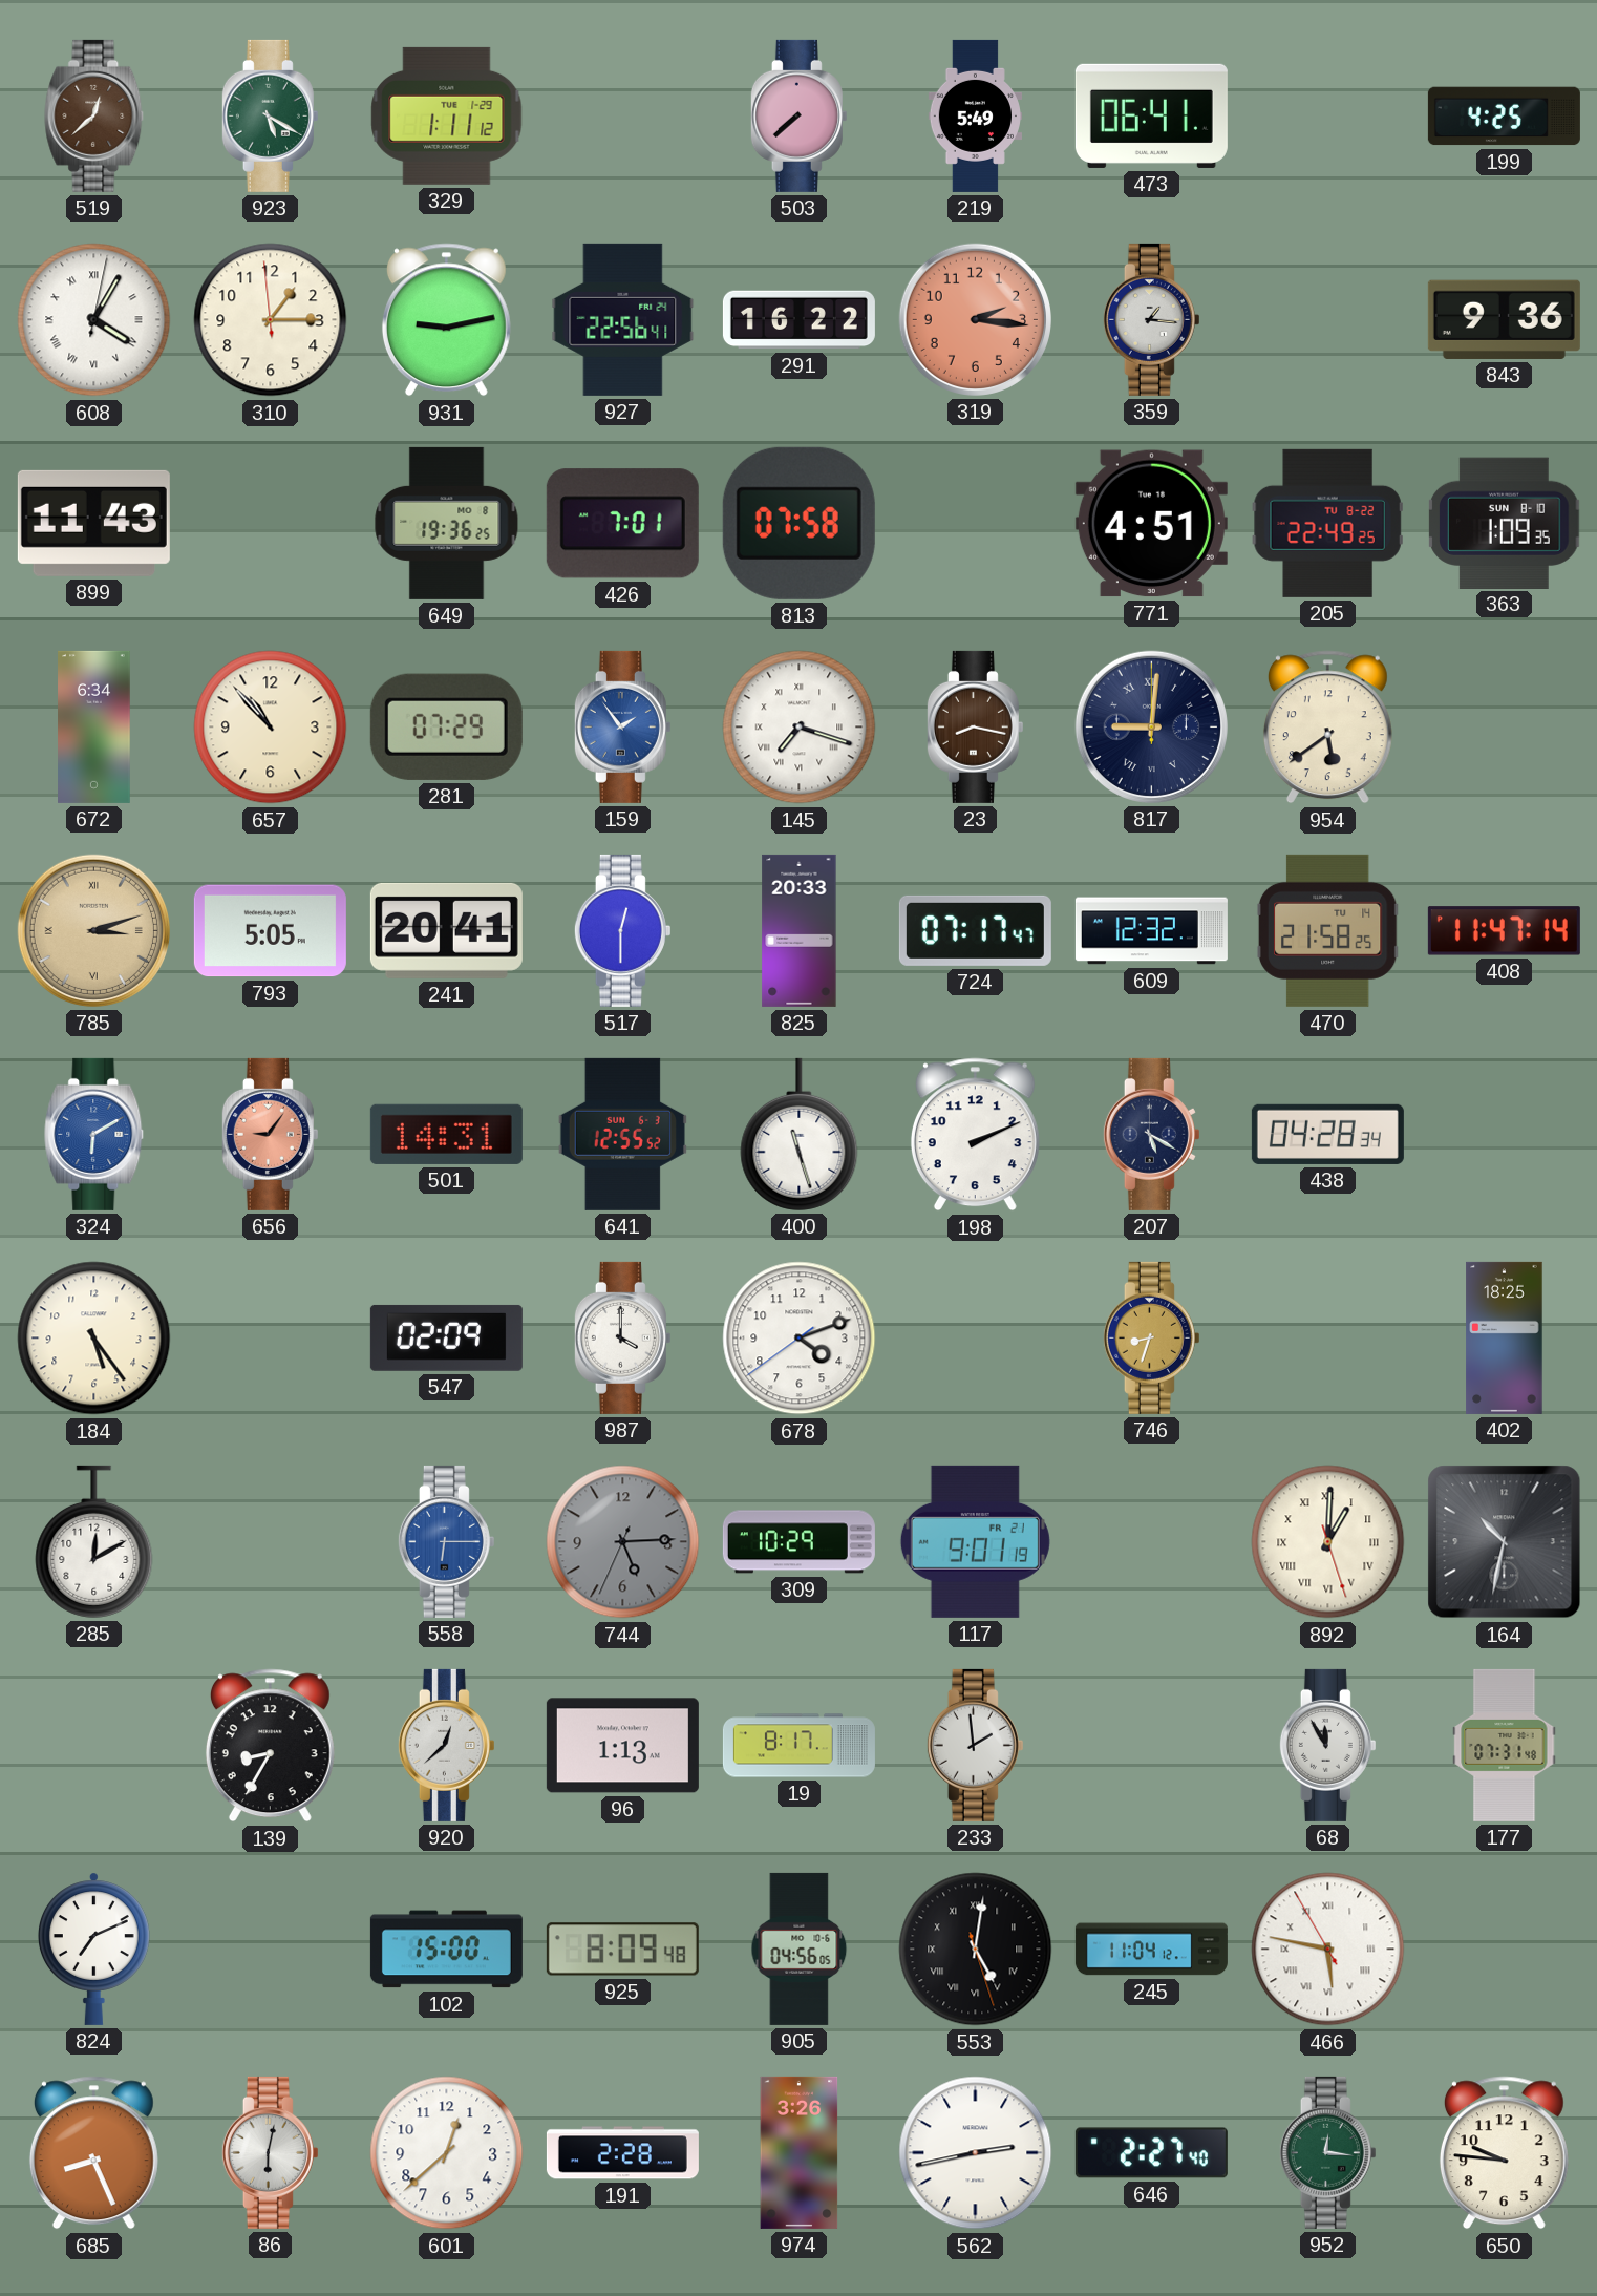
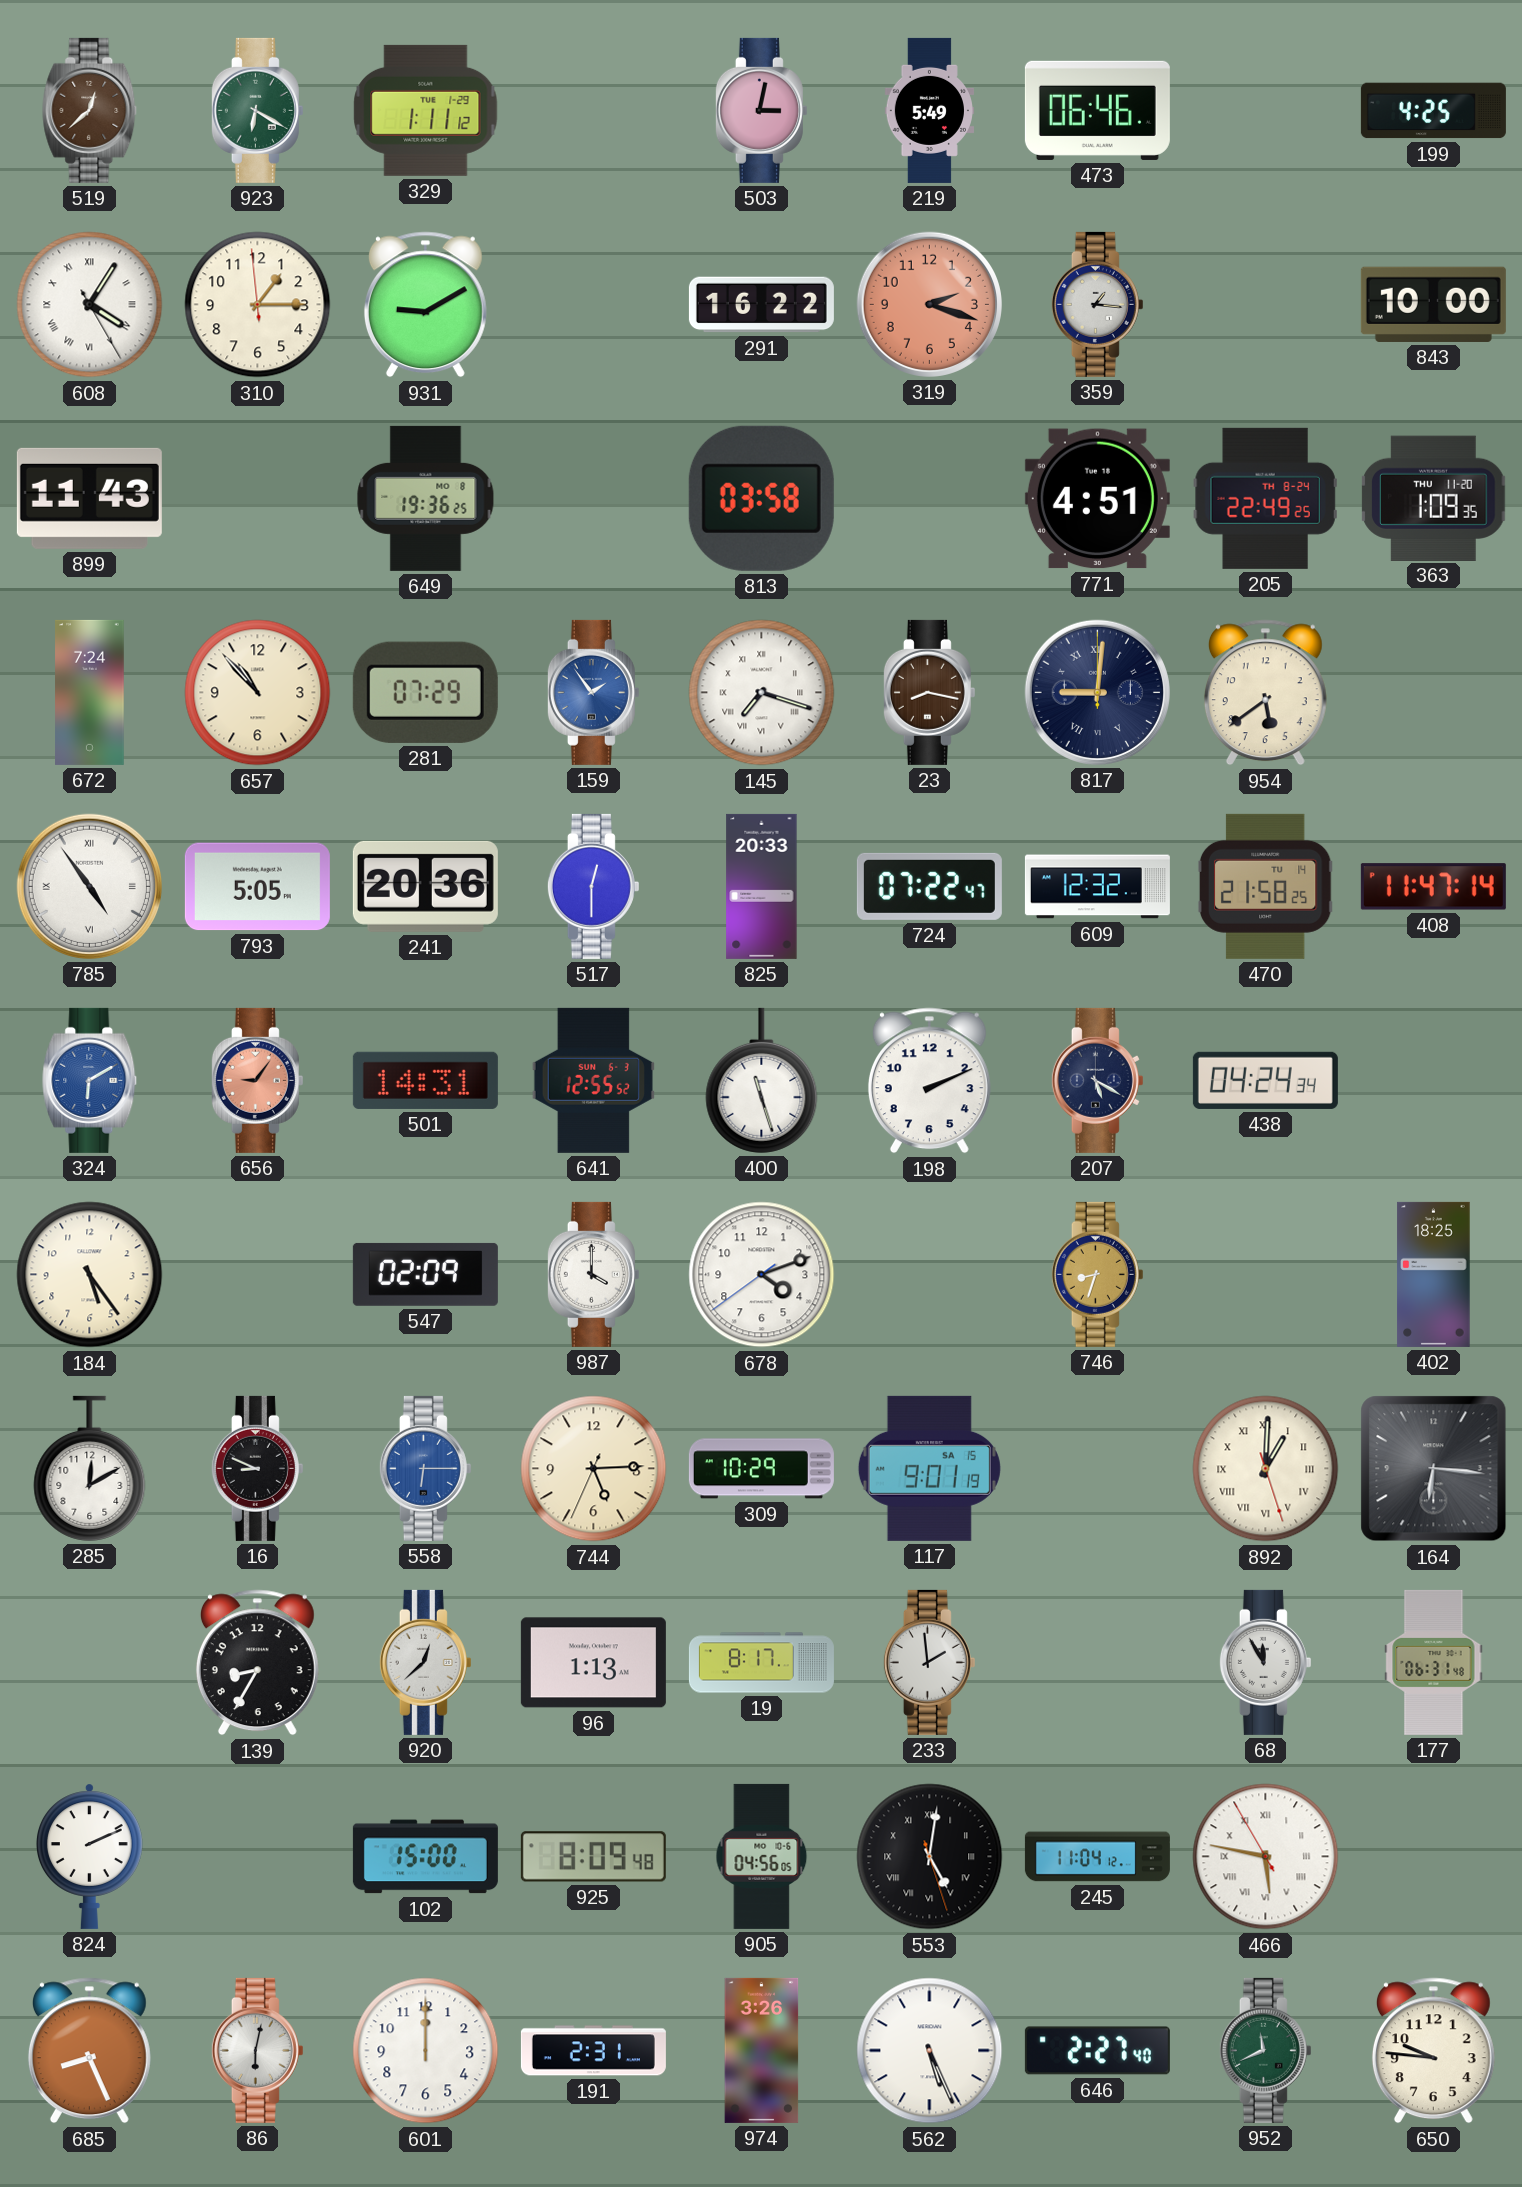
923: 5:20 -> 6:20 (257, 110)
503: 7:38 -> 3:02 (761, 110)
473: 06:41 -> 06:46 (1097, 110)
608: 4:05:02 -> 4:05:25 (90, 305)
931: 9:13 -> 9:10 (425, 305)
927: 22:56 -> none (623, 319)
319: 2:16 -> 2:18 (929, 304)
843: 9:36 -> 10:00 (1433, 304)
426: 7:01 -> none (622, 524)
813: 07:58 -> 03:58 (761, 498)
205 date: TU 8-22 -> TH 8-24 (1265, 498)
363 date: SUN 8-10 -> THU 11-20 (1434, 498)
672: 6:34 -> 7:24 (90, 692)
785: 3:12 -> 4:54 (89, 886)
785 dial: champagne -> white (89, 886)
241: 20:41 -> 20:36 (425, 886)
724: 07:17 -> 07:22 (929, 886)
438: 04:28 -> 04:24 (1265, 1080)
16: none -> 8:49 (257, 1468)
744 dial: grey -> cream (594, 1469)
117 date: FR 21 -> SA 15 (929, 1468)
164: 10:32 -> 6:16 (1434, 1469)
177: 07:31 -> 06:31 (1434, 1662)
824: 7:11 -> 2:11 (89, 1856)
601: 12:38 -> 12:00 (426, 2051)
191: 2:28 -> 2:31 (593, 2051)
562: 2:43 -> 5:26 (930, 2051)
952: 12:16 -> 11:41 (1265, 2050)
